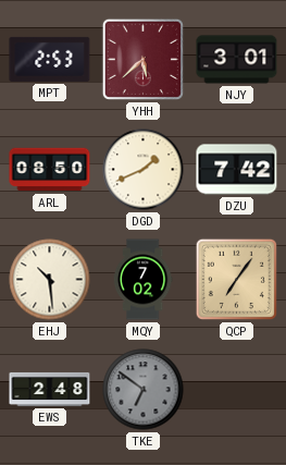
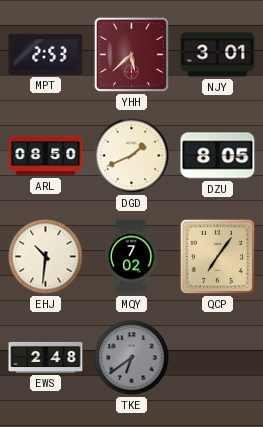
DZU: 7:42 -> 8:05 (218, 156)
EHJ: 10:29 -> 10:31 (46, 257)
TKE: 6:51 -> 6:39 (132, 358)
